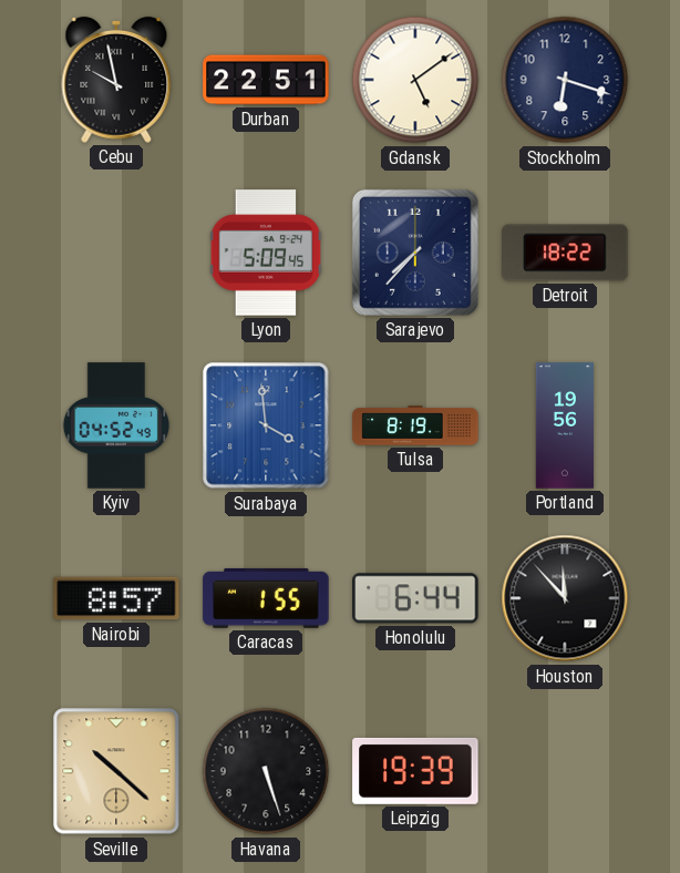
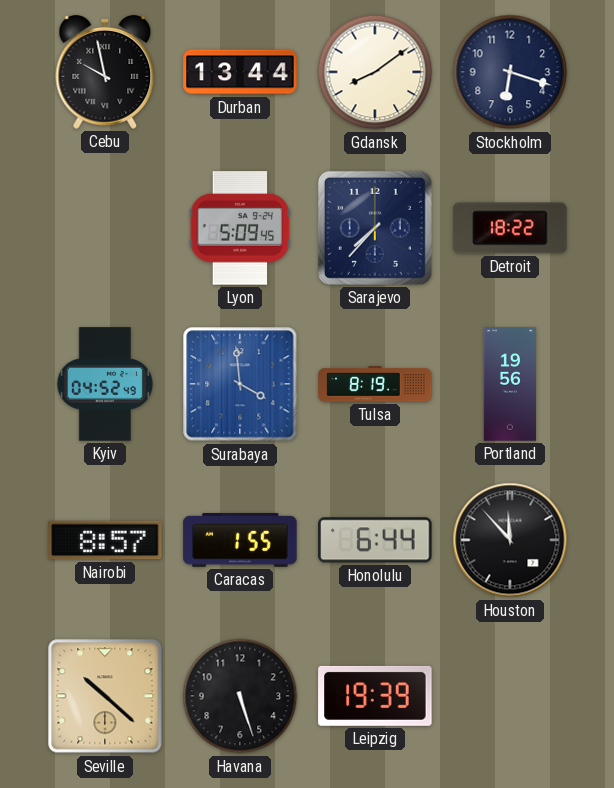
Durban: 22:51 -> 13:44 (240, 72)
Gdansk: 5:09 -> 8:09 (375, 72)
